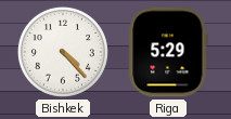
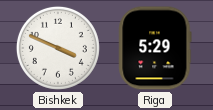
Bishkek: 4:23 -> 3:49 (58, 48)
